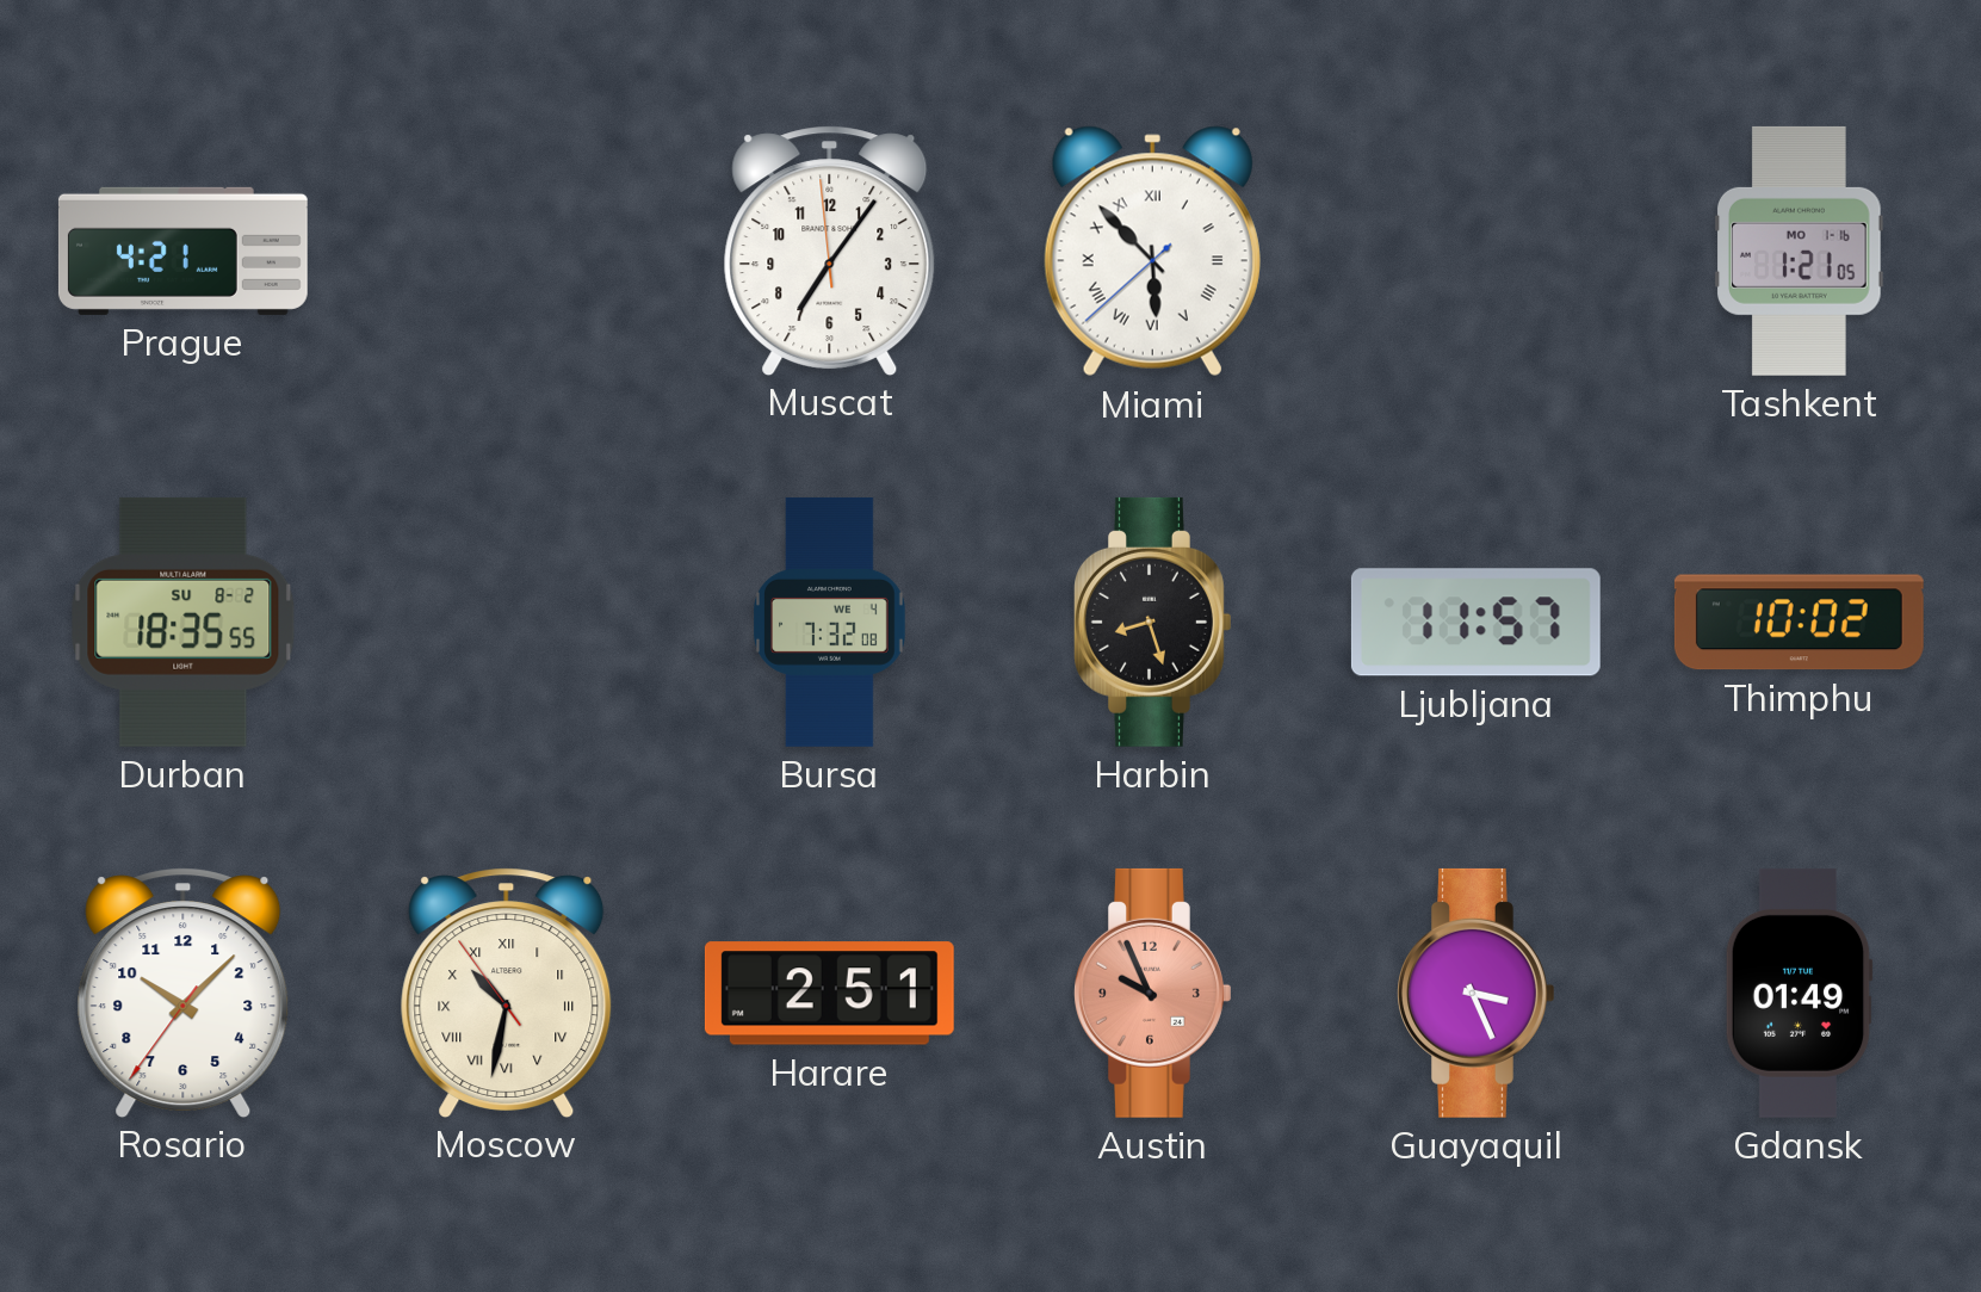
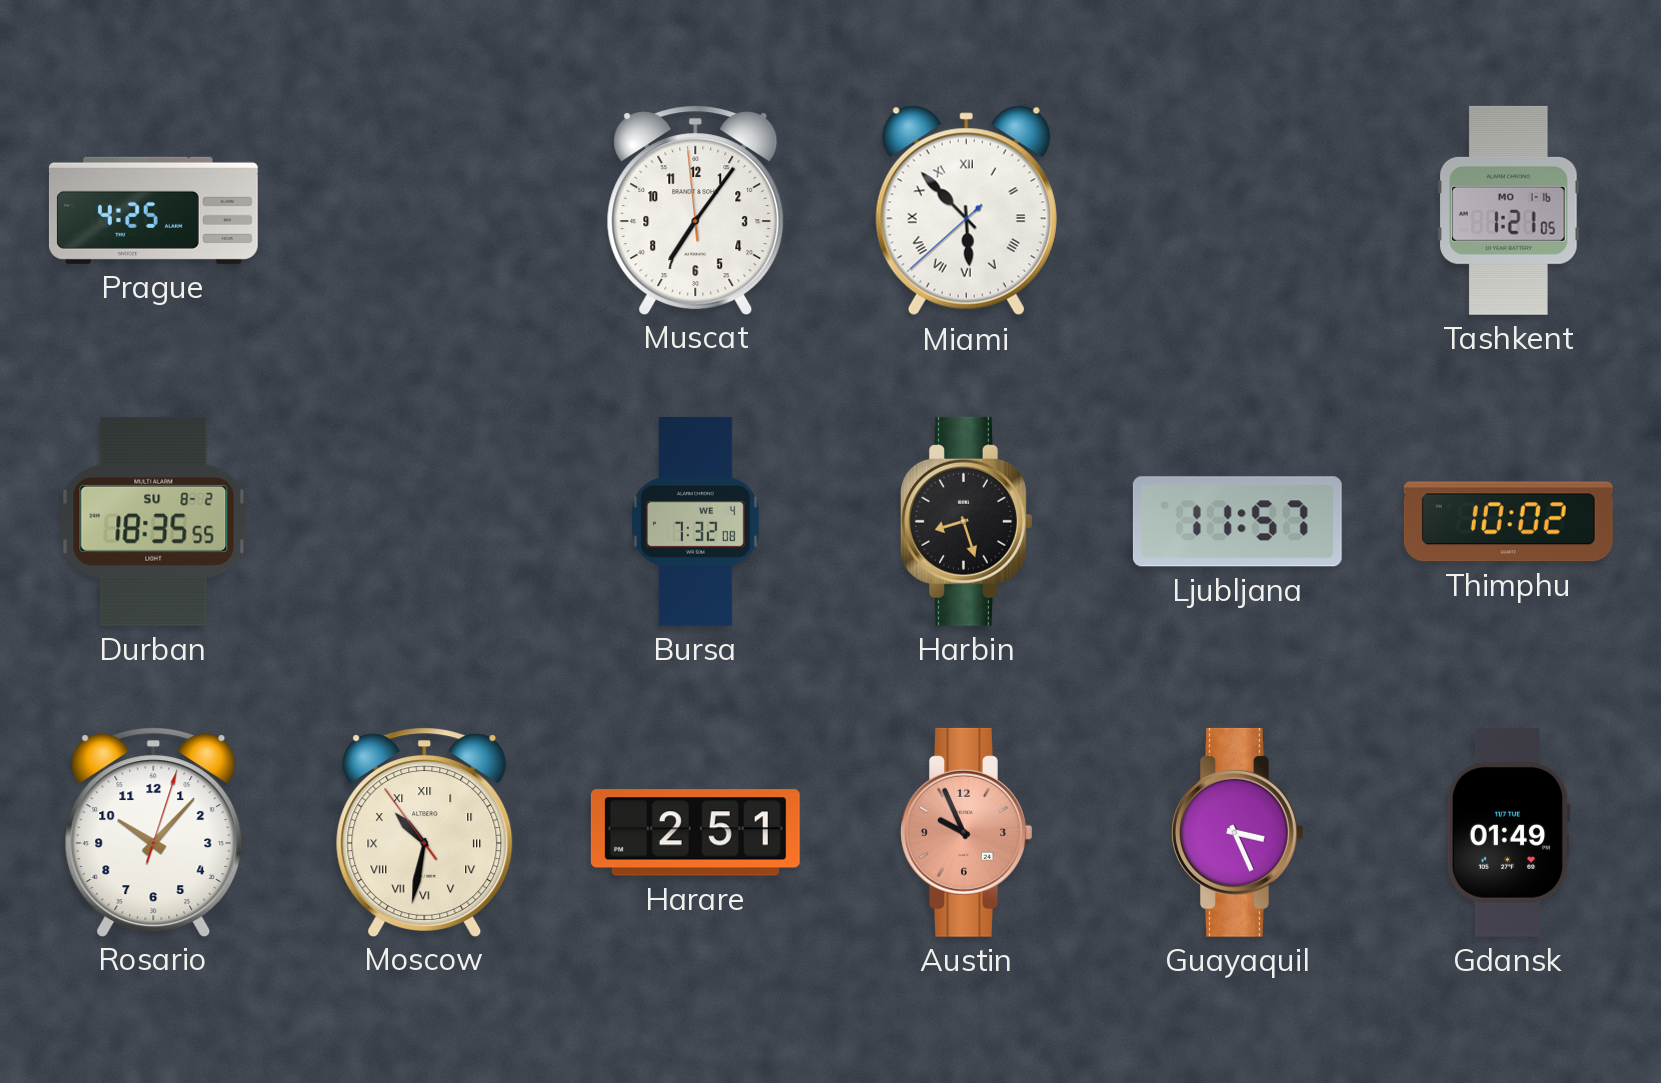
Prague: 4:21 -> 4:25 (153, 210)
Rosario: 10:07:36 -> 10:07:03 (154, 832)
